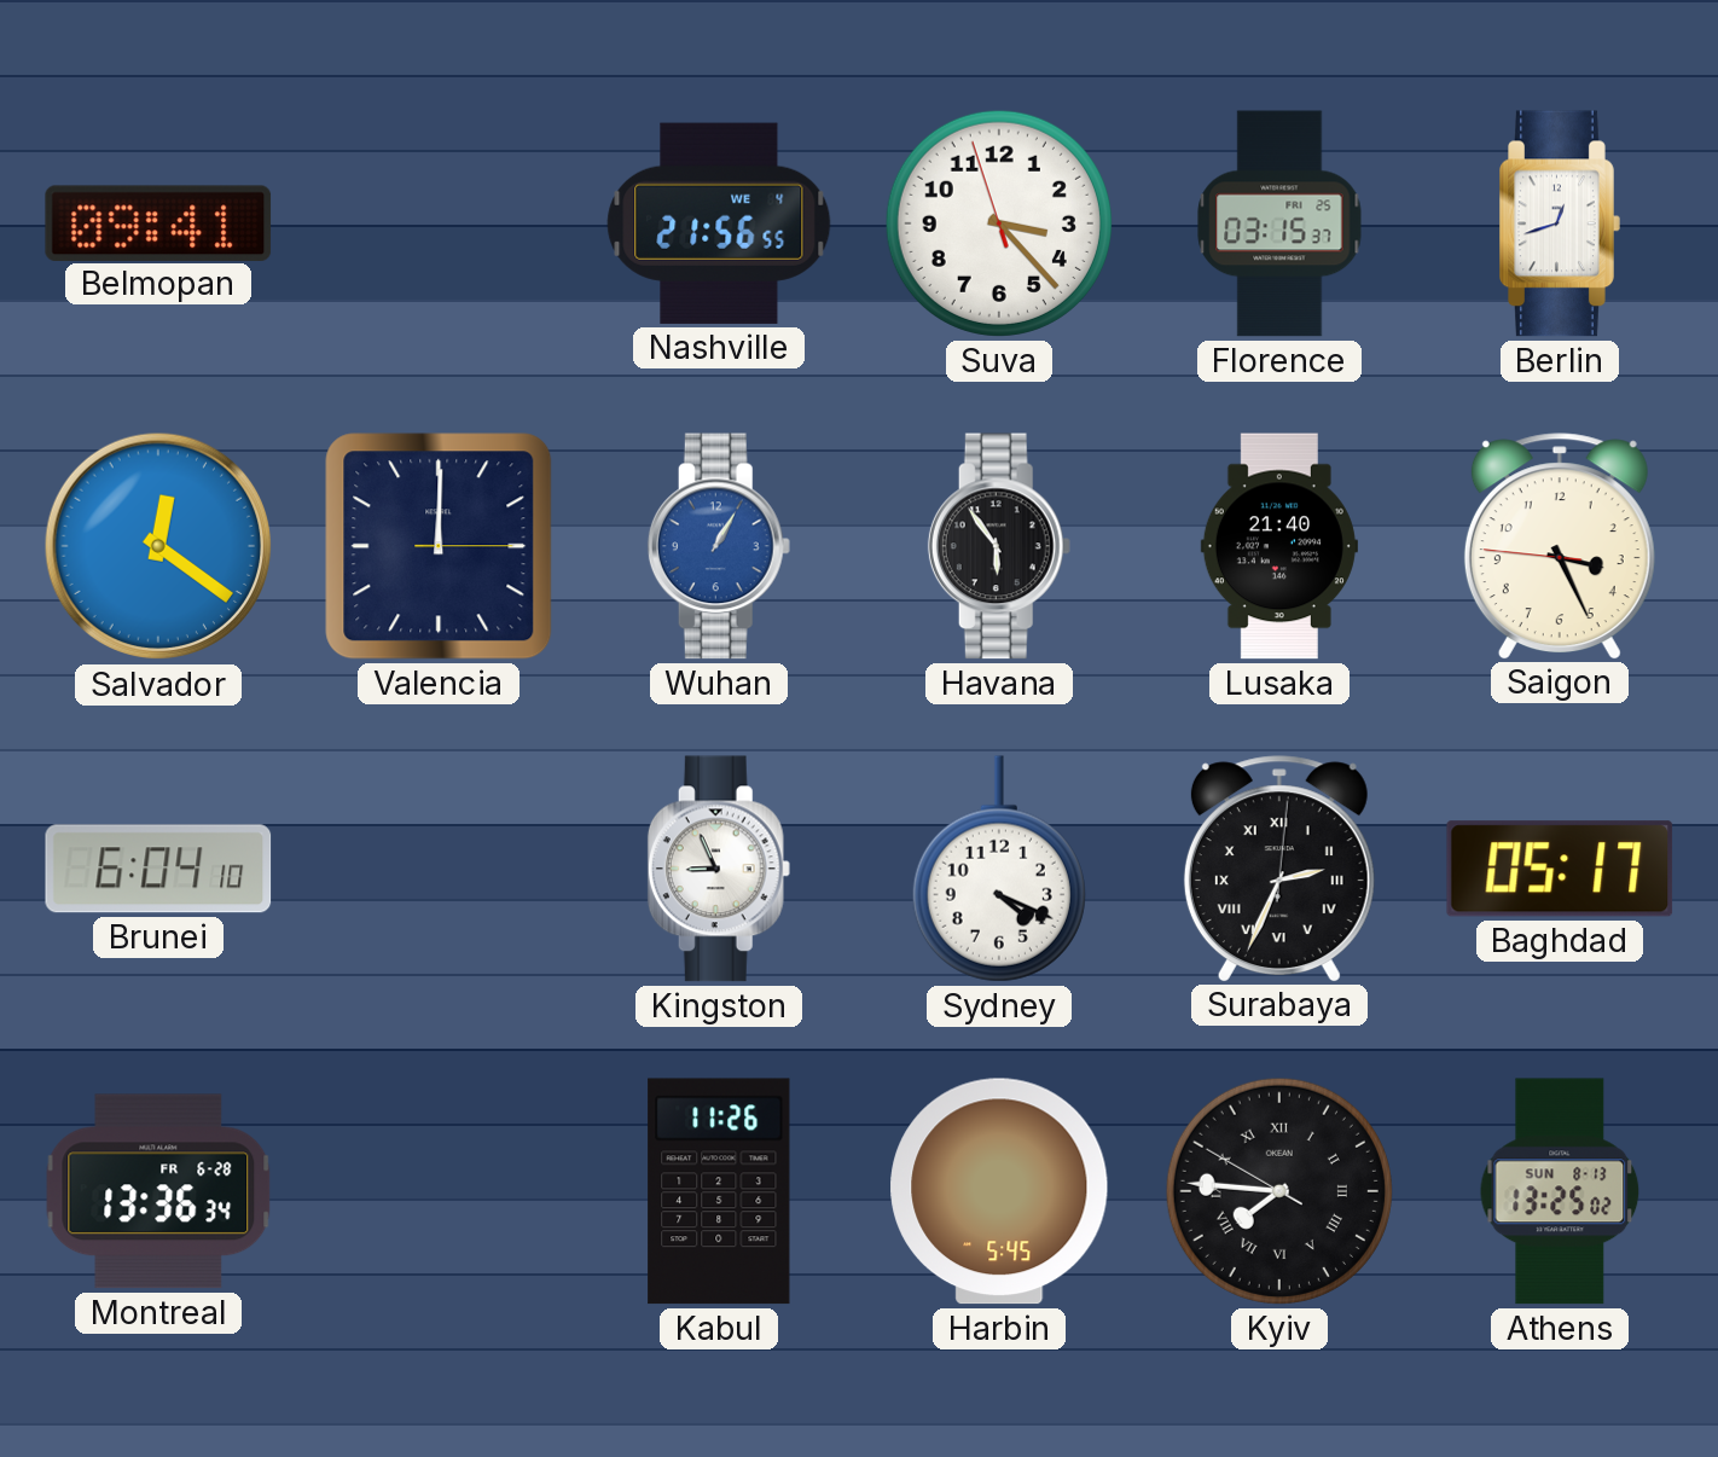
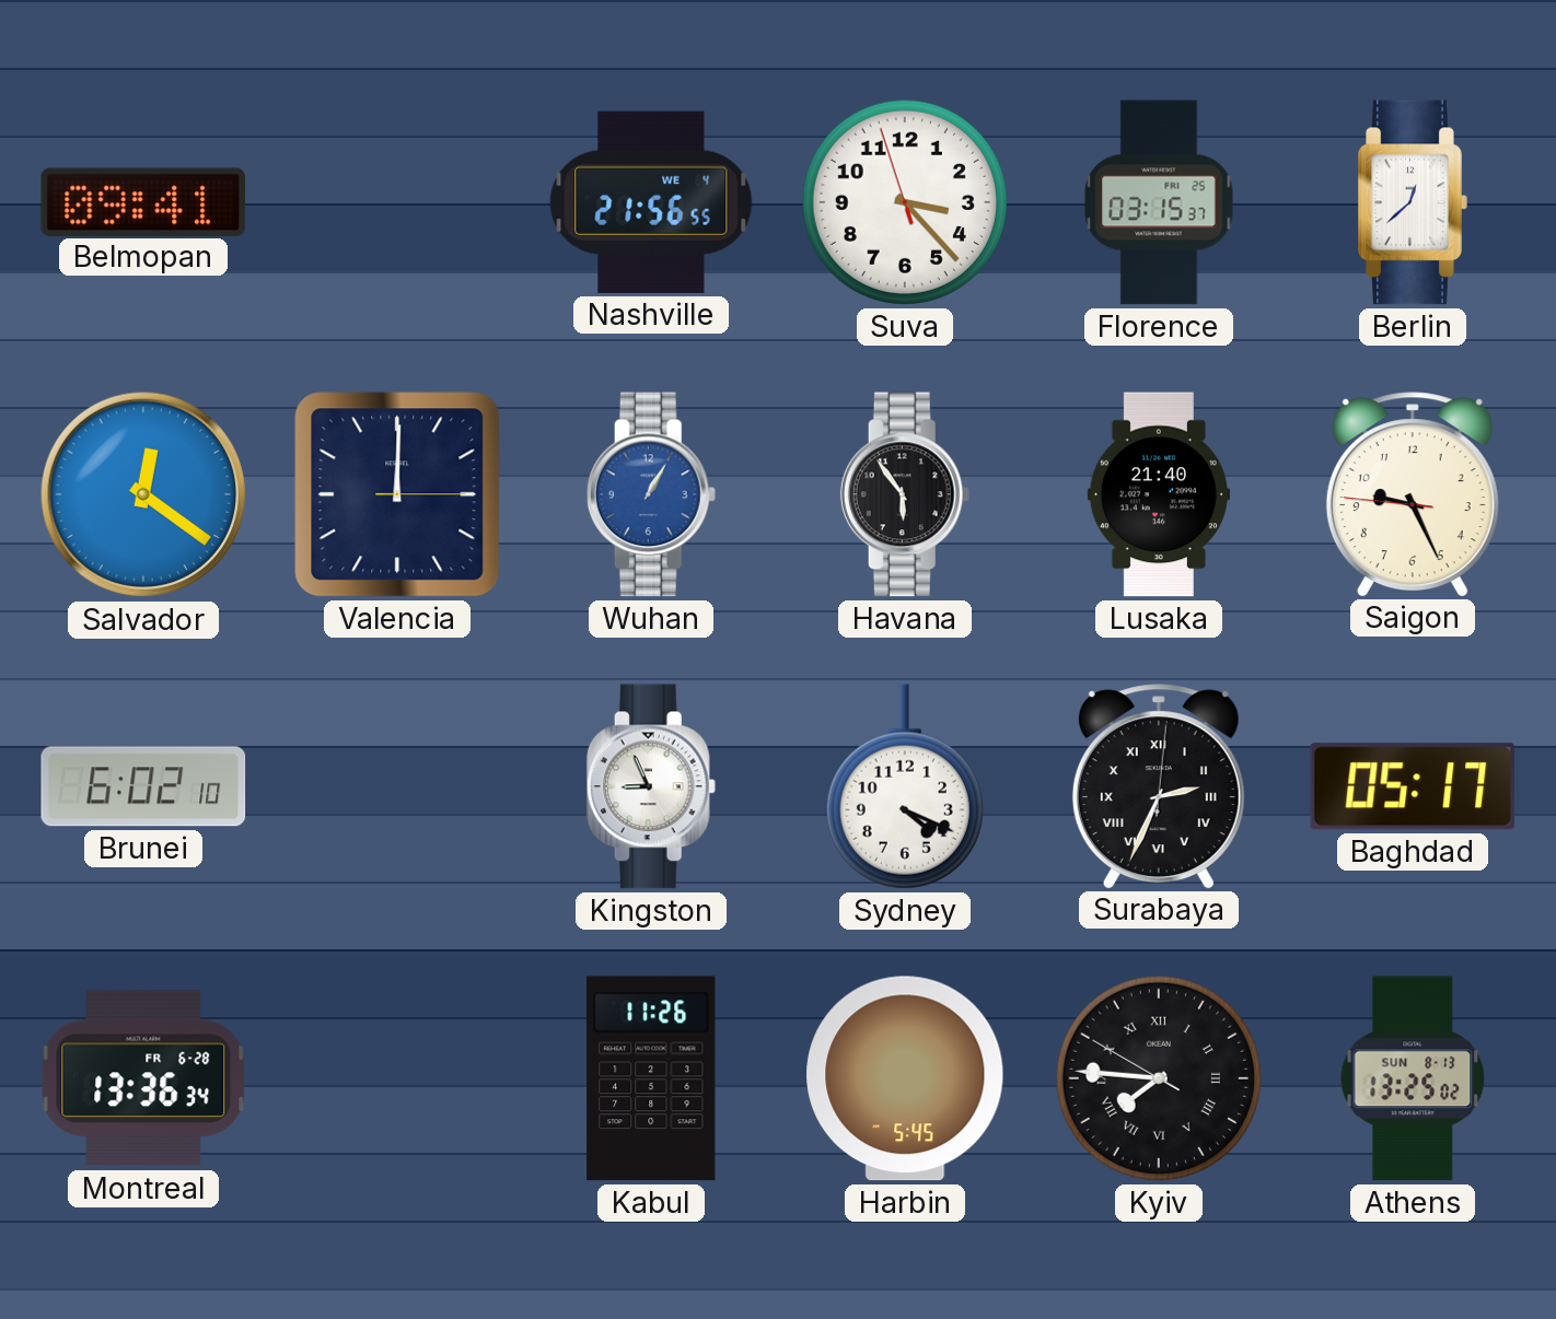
Berlin: 12:42 -> 12:38 (1413, 202)
Saigon: 3:25 -> 9:25 (1413, 494)
Brunei: 6:04 -> 6:02 (143, 786)
